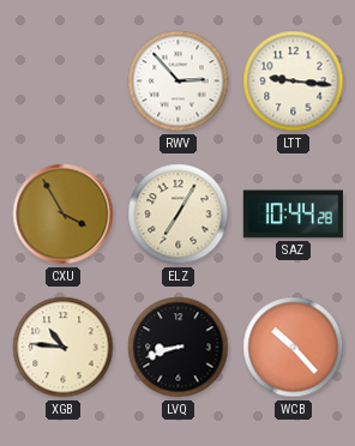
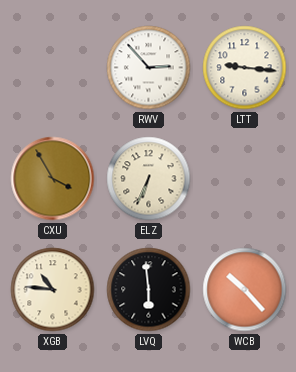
ELZ: 7:05 -> 6:34 (149, 179)
SAZ: 10:44 -> none (293, 215)
LVQ: 8:42 -> 5:59 (149, 290)
